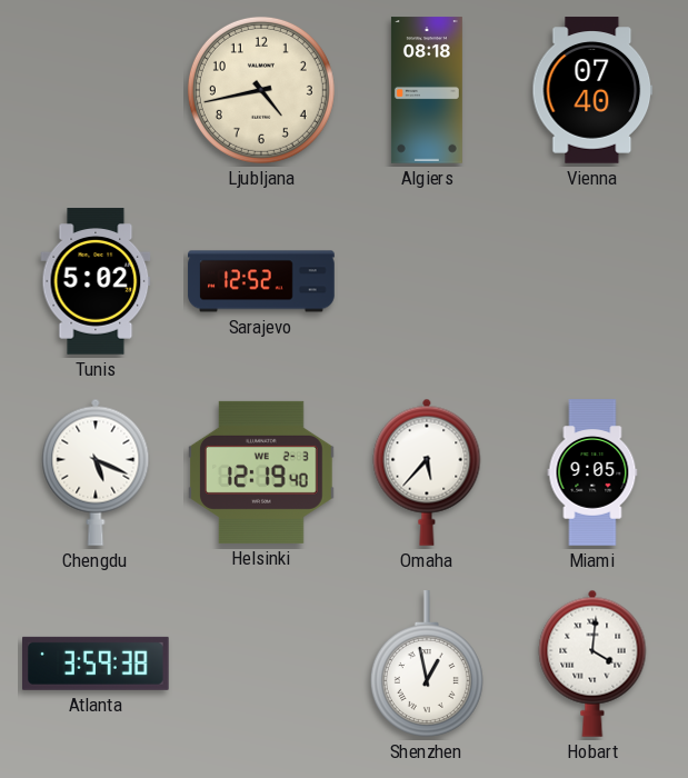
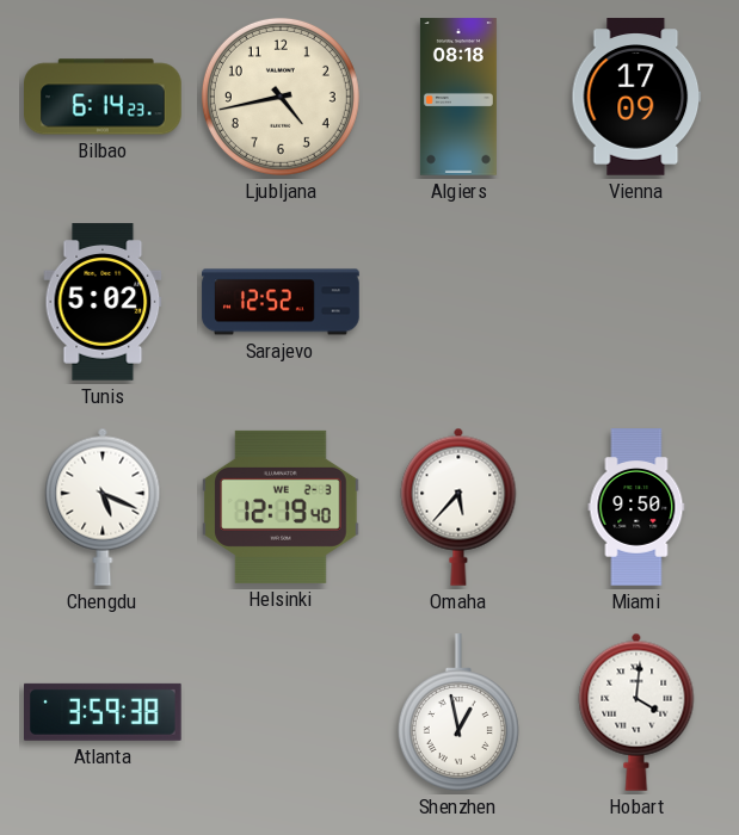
Bilbao: none -> 6:14 (103, 97)
Vienna: 07:40 -> 17:09 (636, 97)
Miami: 9:05 -> 9:50 (636, 507)
